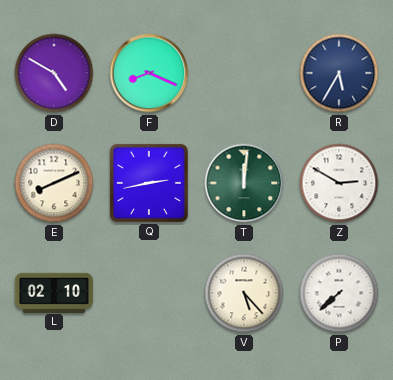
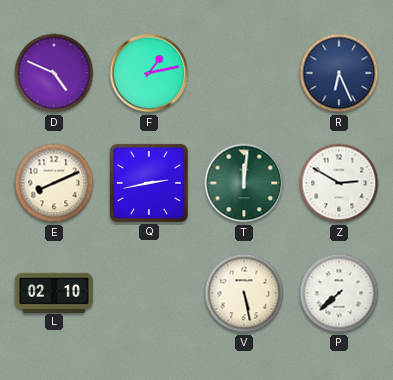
D: 4:50 -> 4:49 (54, 73)
F: 8:19 -> 1:13 (149, 73)
R: 5:35 -> 6:26 (339, 73)
V: 5:23 -> 5:28 (244, 293)
